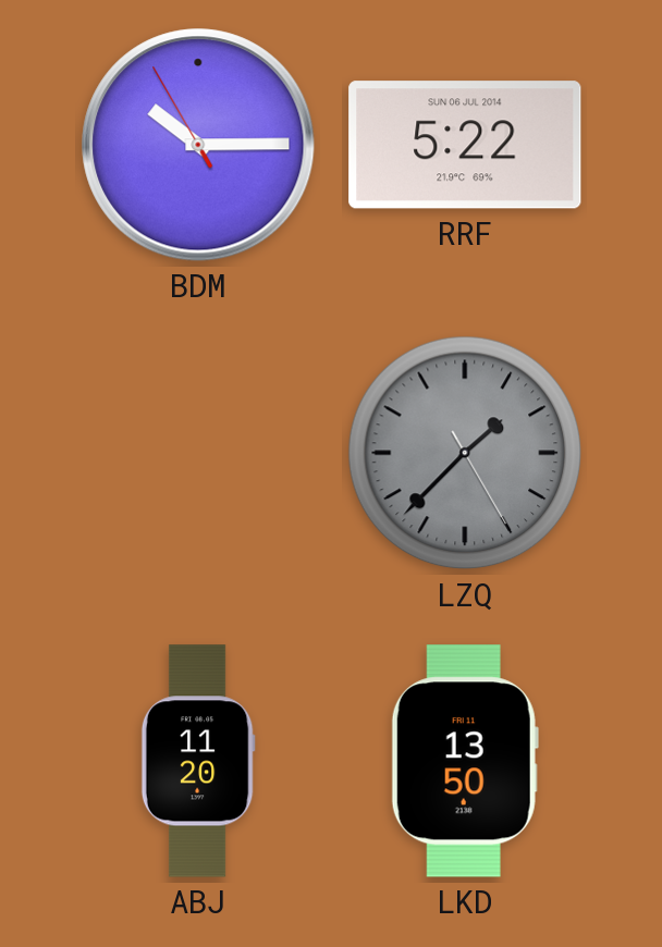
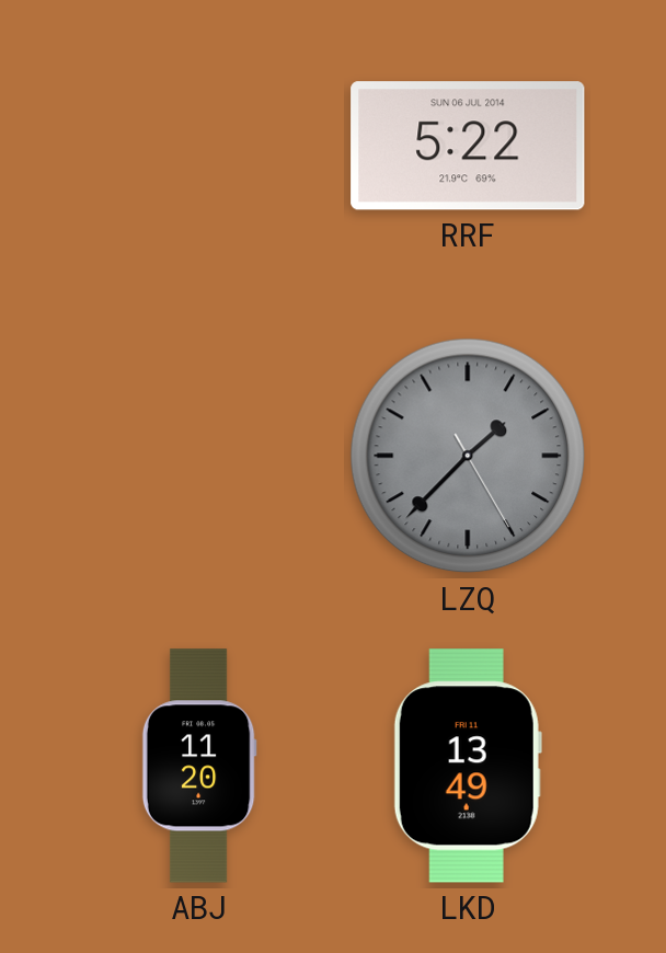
BDM: 10:14 -> none (198, 145)
LKD: 13:50 -> 13:49 (468, 766)
